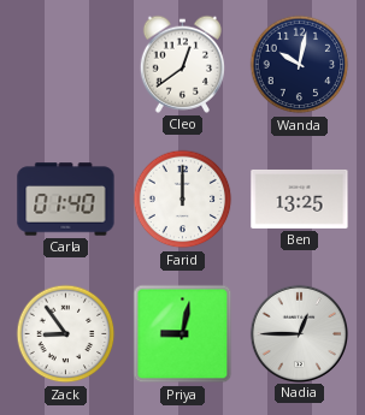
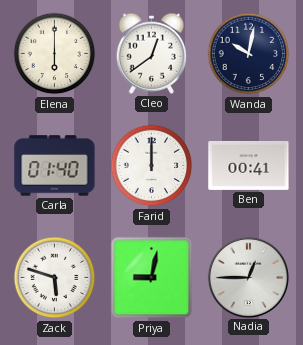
Elena: none -> 6:00 (55, 54)
Ben: 13:25 -> 00:41 (249, 165)
Zack: 8:54 -> 5:48 (55, 278)
